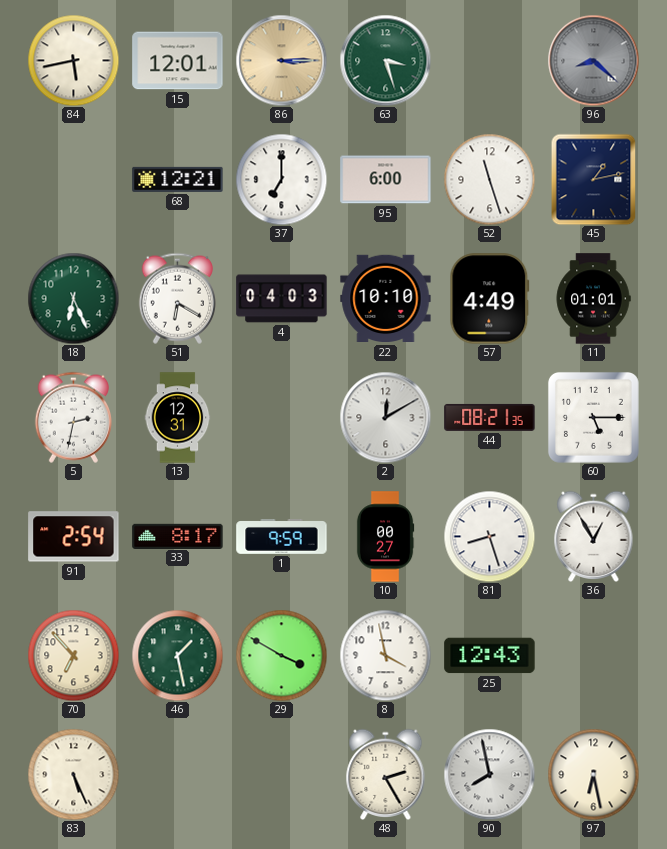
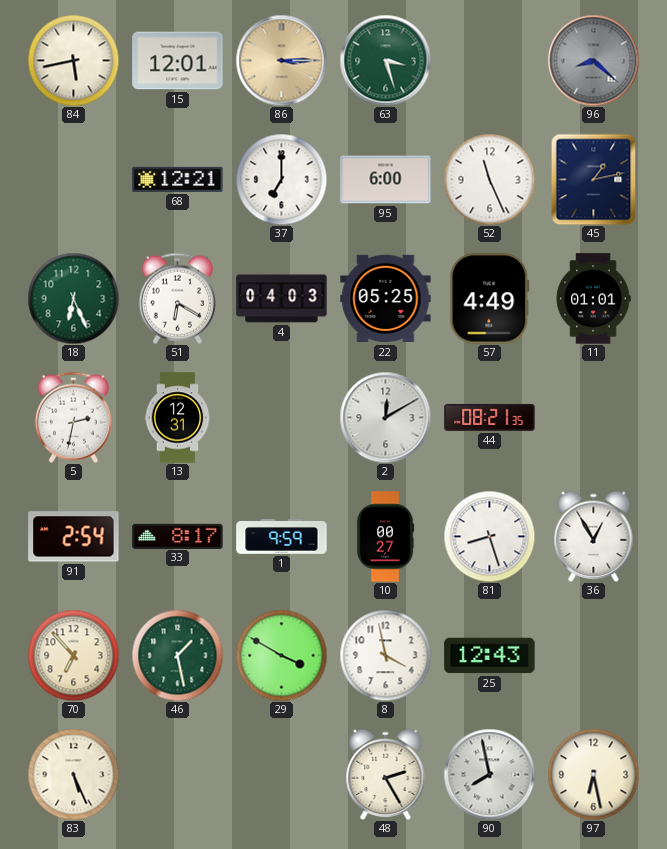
52: 11:27 -> 11:26 (489, 179)
22: 10:10 -> 05:25 (386, 299)
60: 5:15 -> none (593, 417)
